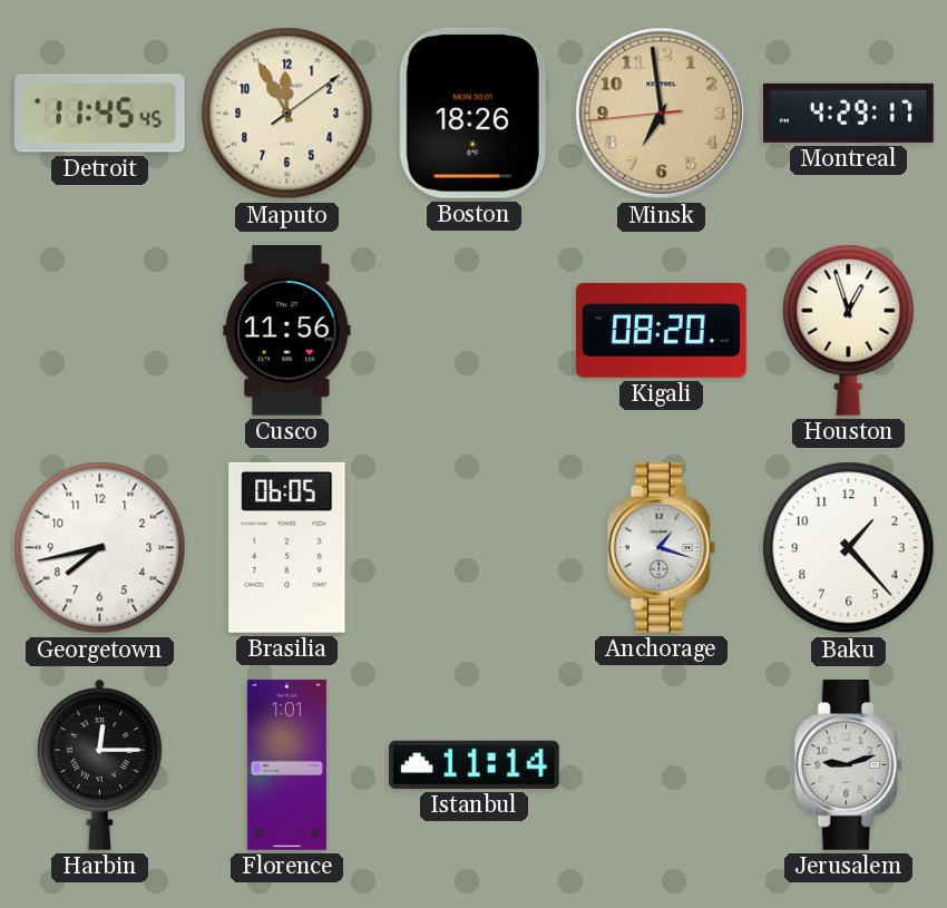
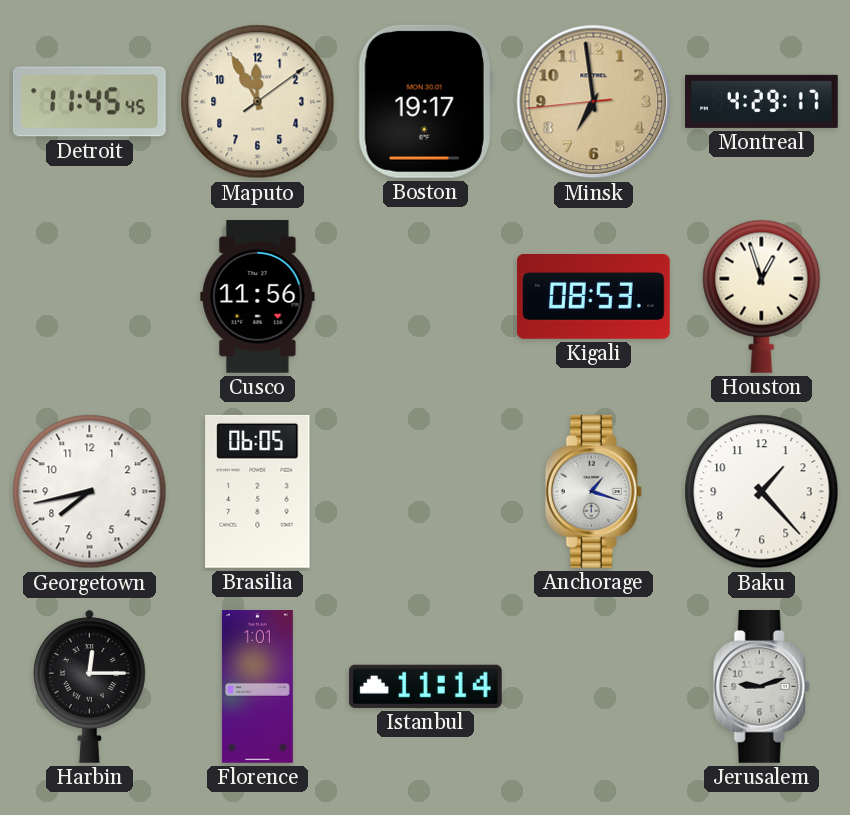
Boston: 18:26 -> 19:17 (425, 101)
Kigali: 08:20 -> 08:53 (593, 296)
